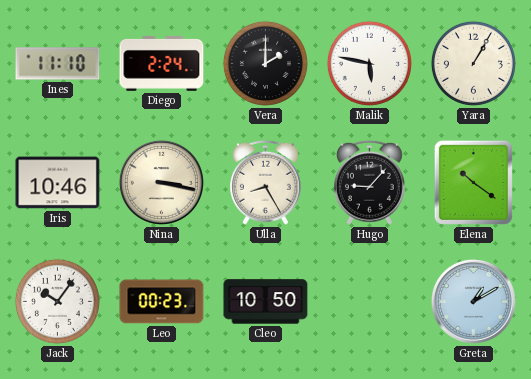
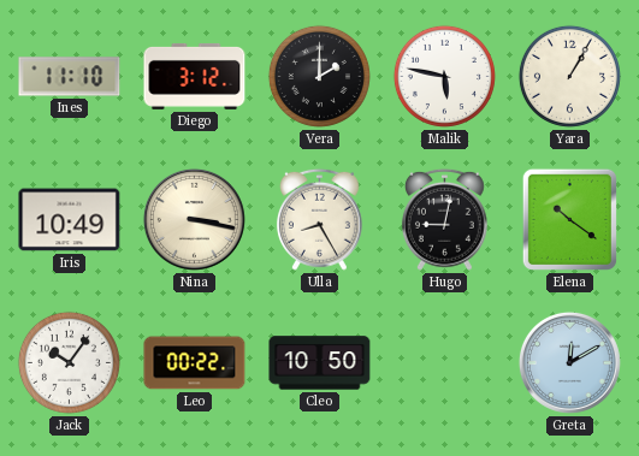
Diego: 2:24 -> 3:12 (195, 76)
Iris: 10:46 -> 10:49 (70, 220)
Hugo: 9:07 -> 9:02 (444, 219)
Leo: 00:23 -> 00:22 (195, 363)
Greta: 1:10 -> 12:10 (569, 362)
